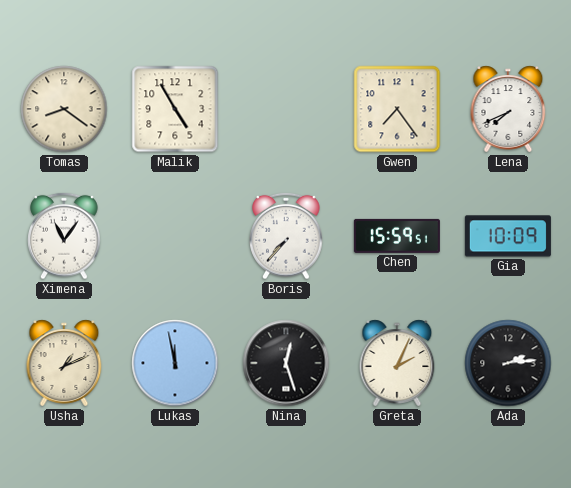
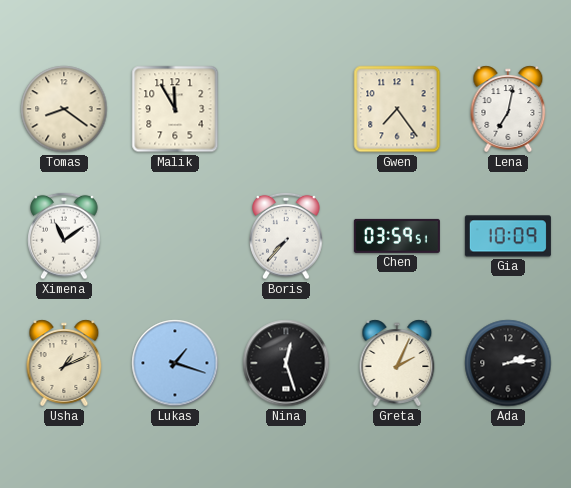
Malik: 4:55 -> 11:55 (175, 109)
Lena: 7:41 -> 7:02 (508, 109)
Ximena: 11:06 -> 11:09 (64, 236)
Chen: 15:59 -> 03:59 (397, 236)
Lukas: 11:58 -> 1:18 (175, 363)
